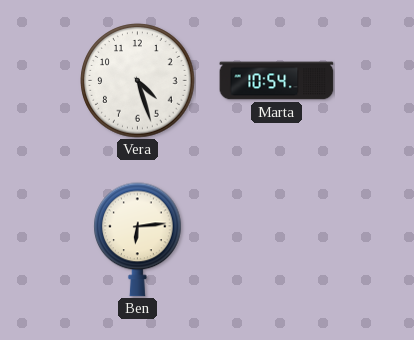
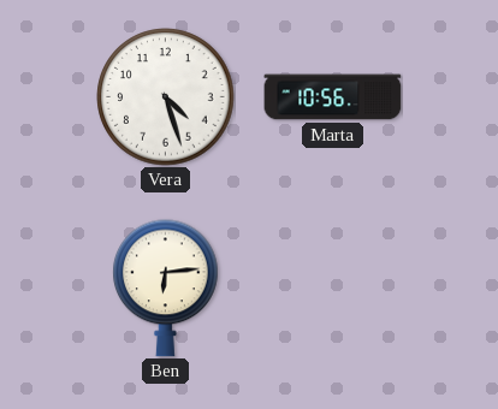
Marta: 10:54 -> 10:56 (333, 97)
